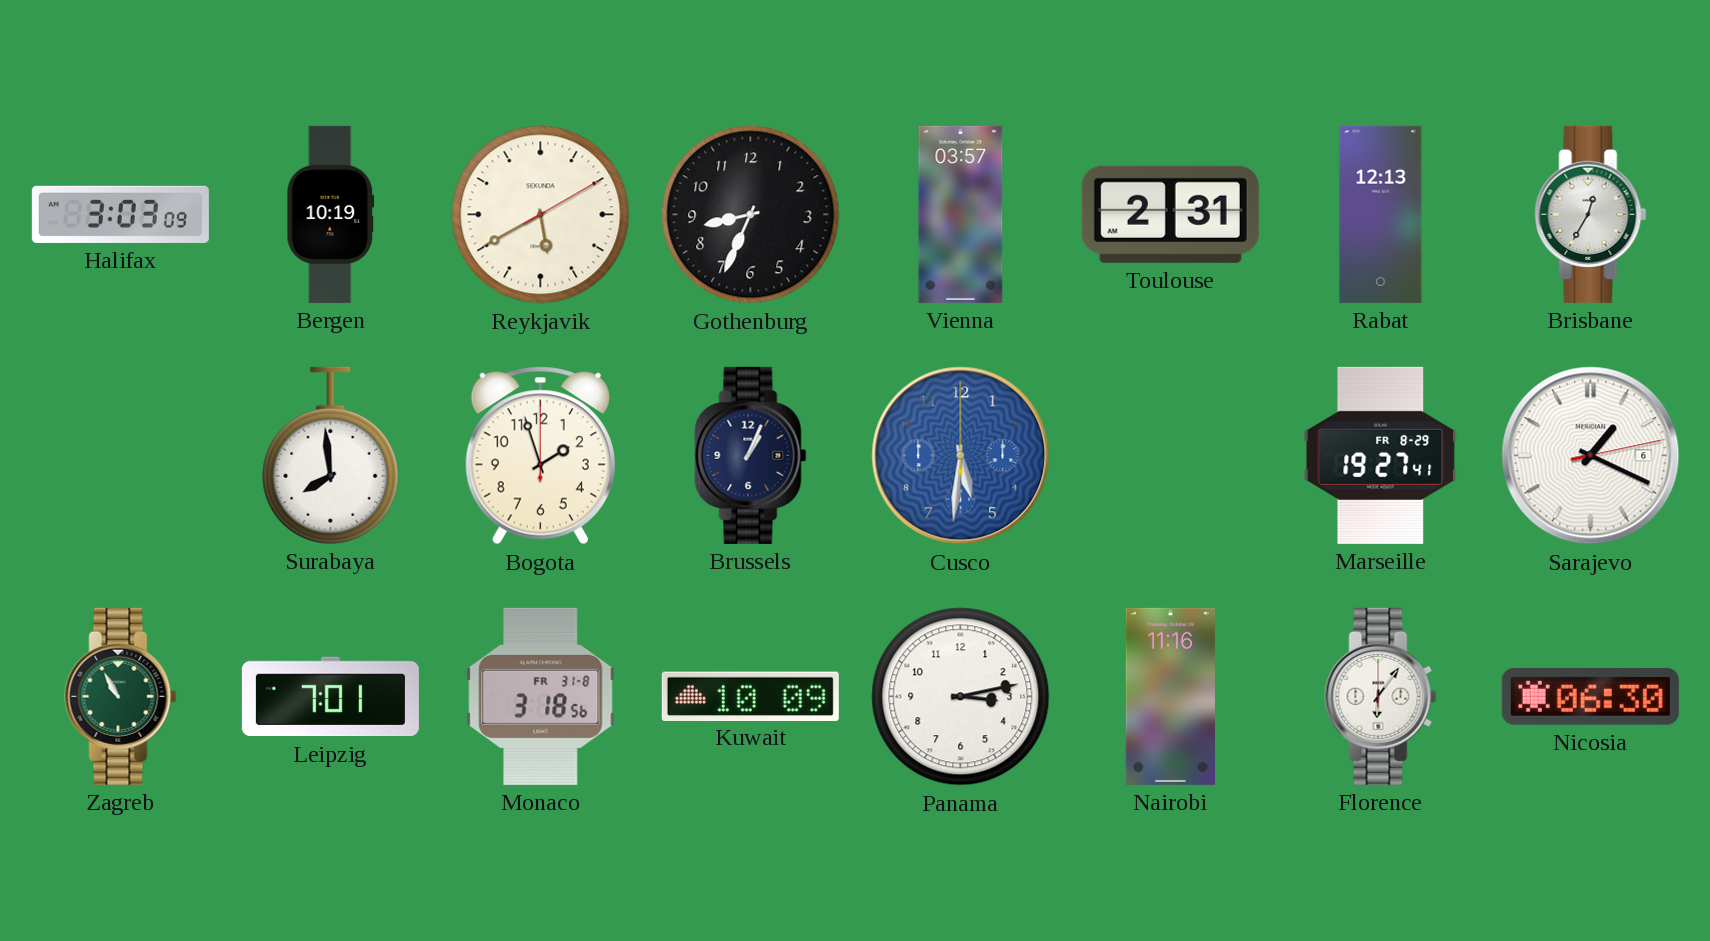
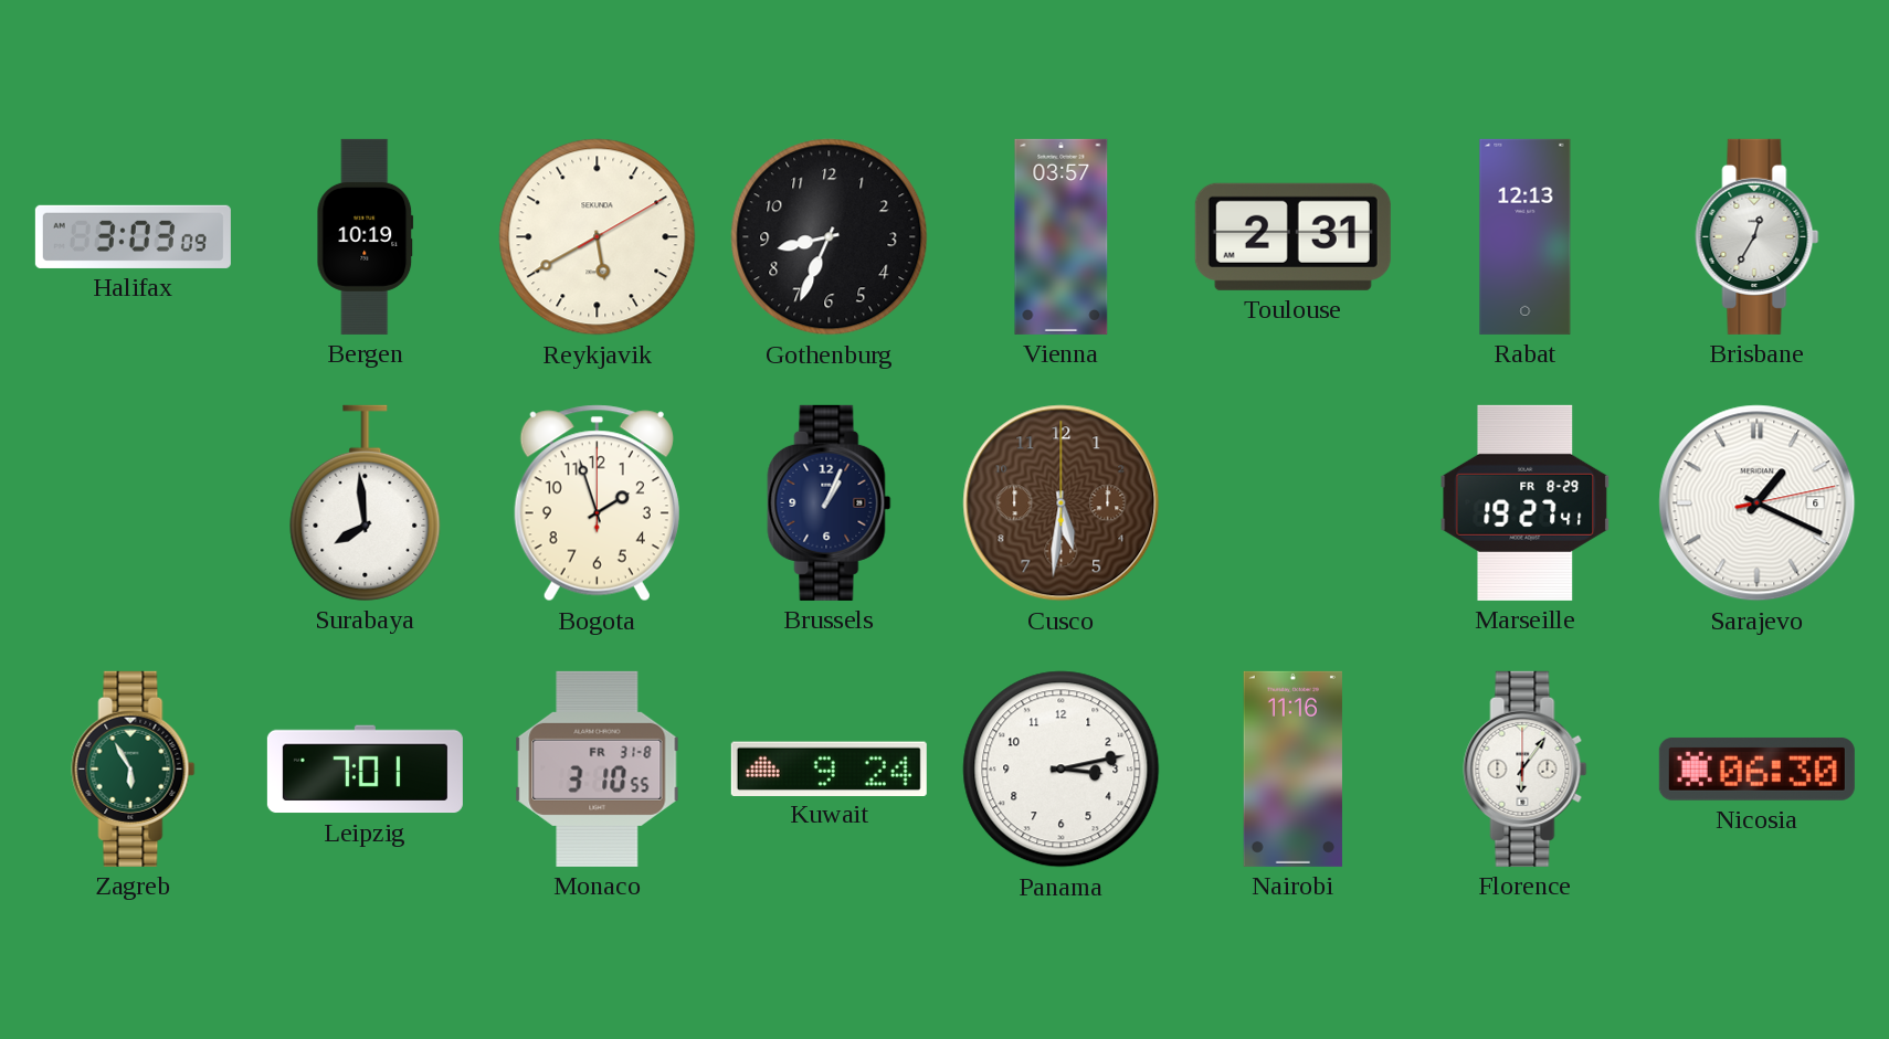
Cusco dial: blue -> brown (1062, 503)
Zagreb: 10:55 -> 5:55 (134, 768)
Monaco: 3:18 -> 3:10 (598, 768)
Kuwait: 10:09 -> 9:24 (829, 768)
